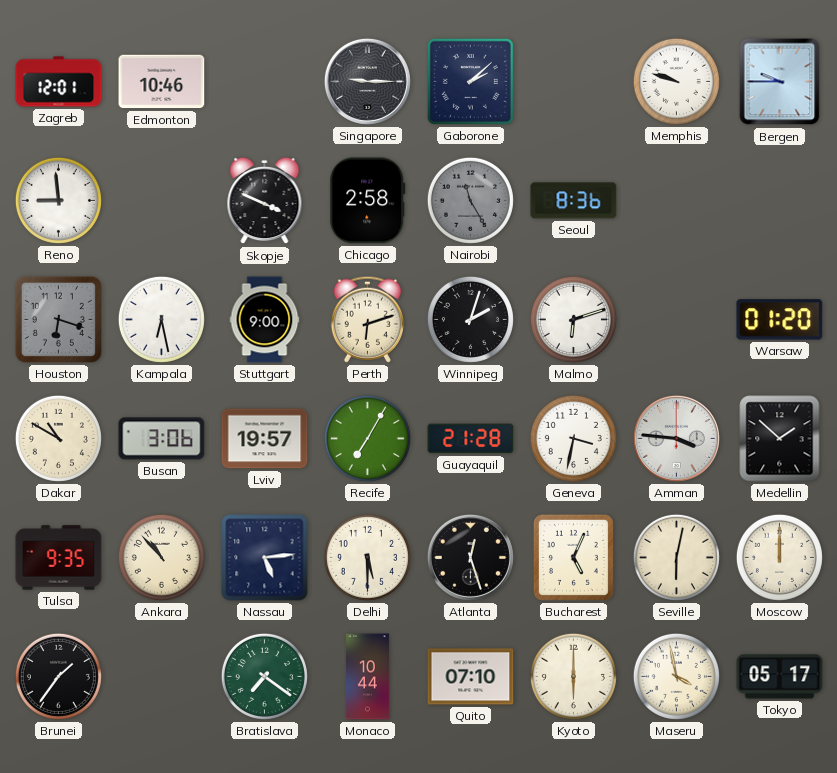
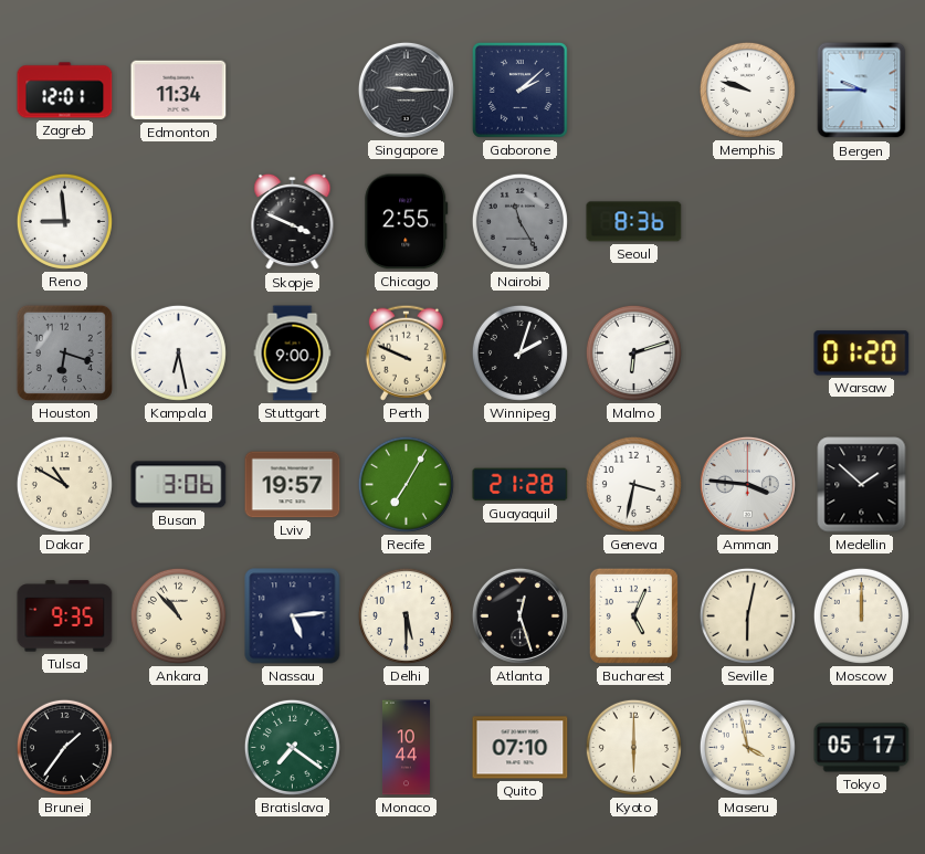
Edmonton: 10:46 -> 11:34 (179, 91)
Chicago: 2:58 -> 2:55 (407, 222)
Perth: 6:12 -> 9:49 (406, 352)
